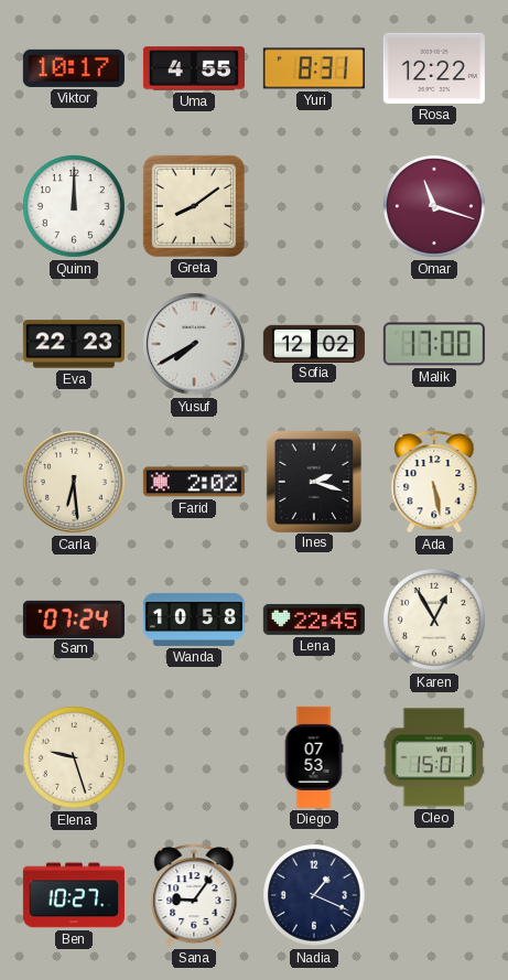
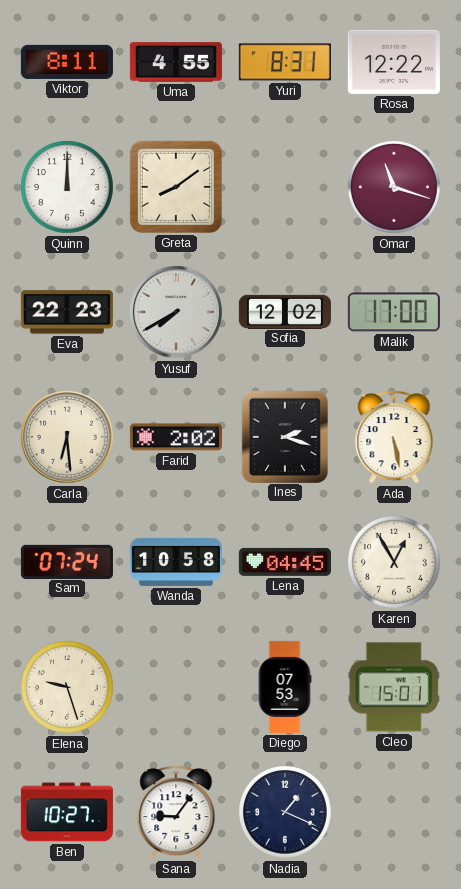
Viktor: 10:17 -> 8:11 (67, 62)
Lena: 22:45 -> 04:45 (285, 562)
